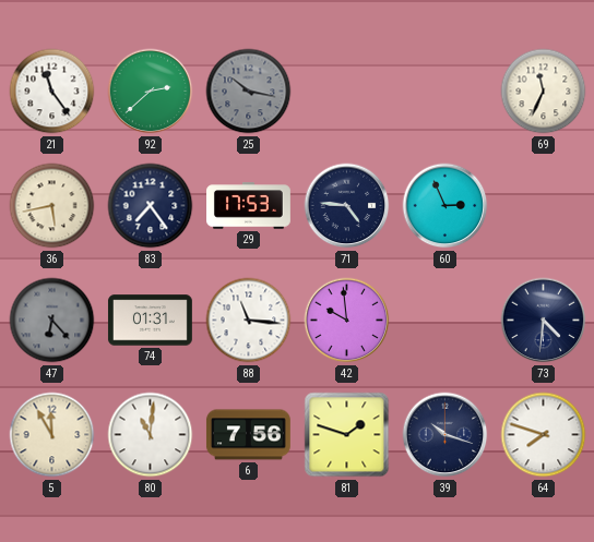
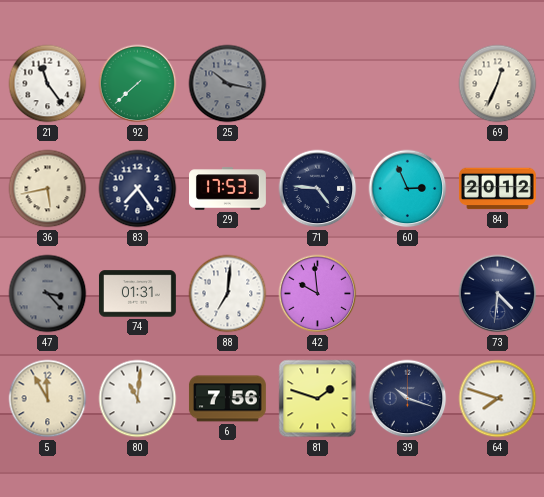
92: 2:38 -> 7:38 (138, 84)
69: 11:34 -> 12:34 (498, 84)
84: none -> 20:12 (498, 189)
47: 6:23 -> 3:23 (48, 294)
88: 11:16 -> 7:01 (228, 294)
